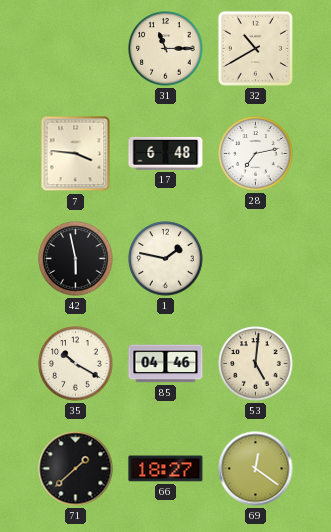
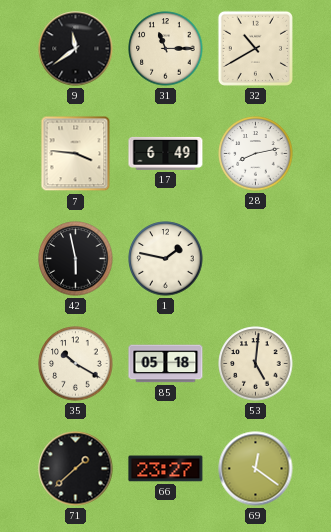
9: none -> 11:39 (76, 49)
17: 6:48 -> 6:49 (166, 153)
28: 7:13 -> 8:13 (256, 154)
85: 04:46 -> 05:18 (166, 364)
66: 18:27 -> 23:27 (166, 469)
